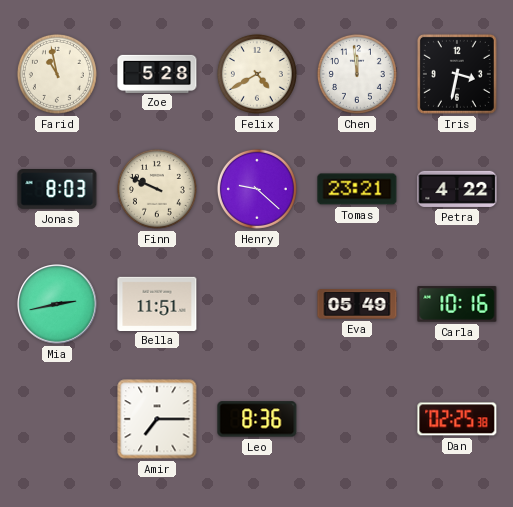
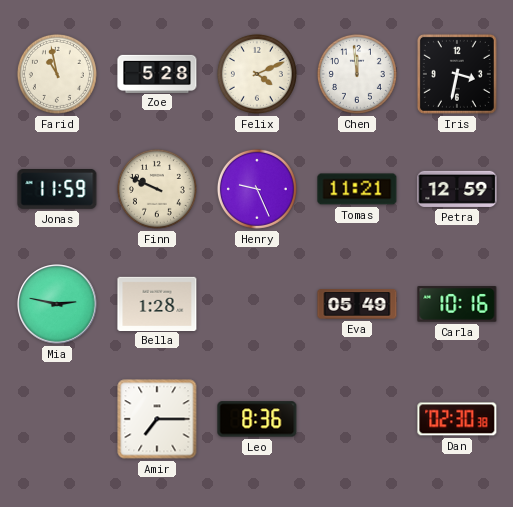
Felix: 4:40 -> 4:11 (257, 74)
Jonas: 8:03 -> 11:59 (57, 189)
Henry: 9:22 -> 9:26 (257, 189)
Tomas: 23:21 -> 11:21 (357, 189)
Petra: 4:22 -> 12:59 (457, 189)
Mia: 2:43 -> 2:47 (57, 304)
Bella: 11:51 -> 1:28 (157, 303)
Dan: 02:25 -> 02:30 (457, 419)
